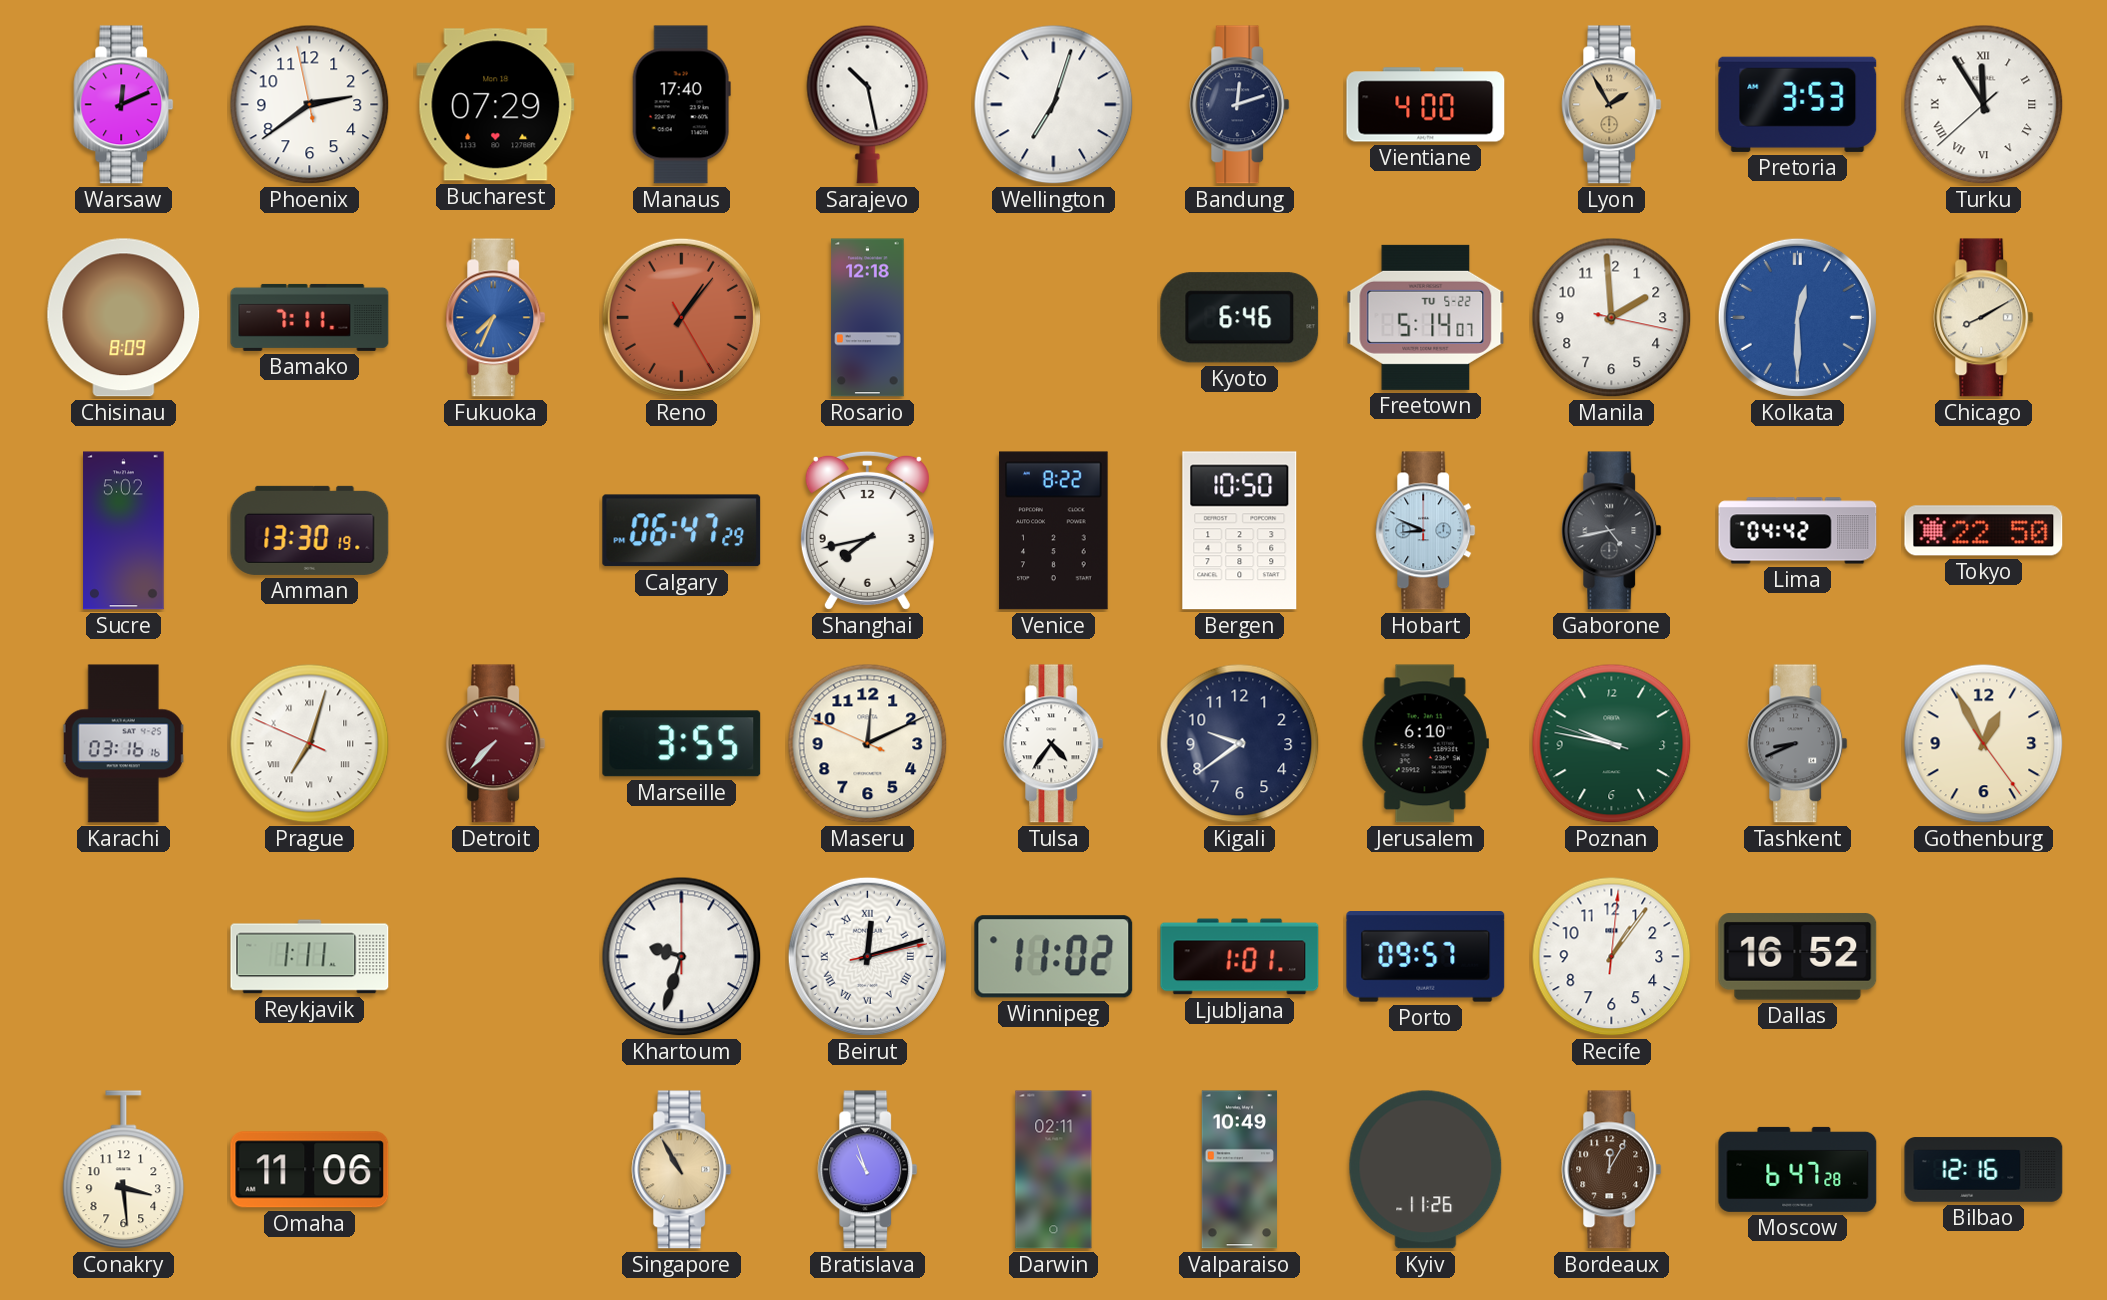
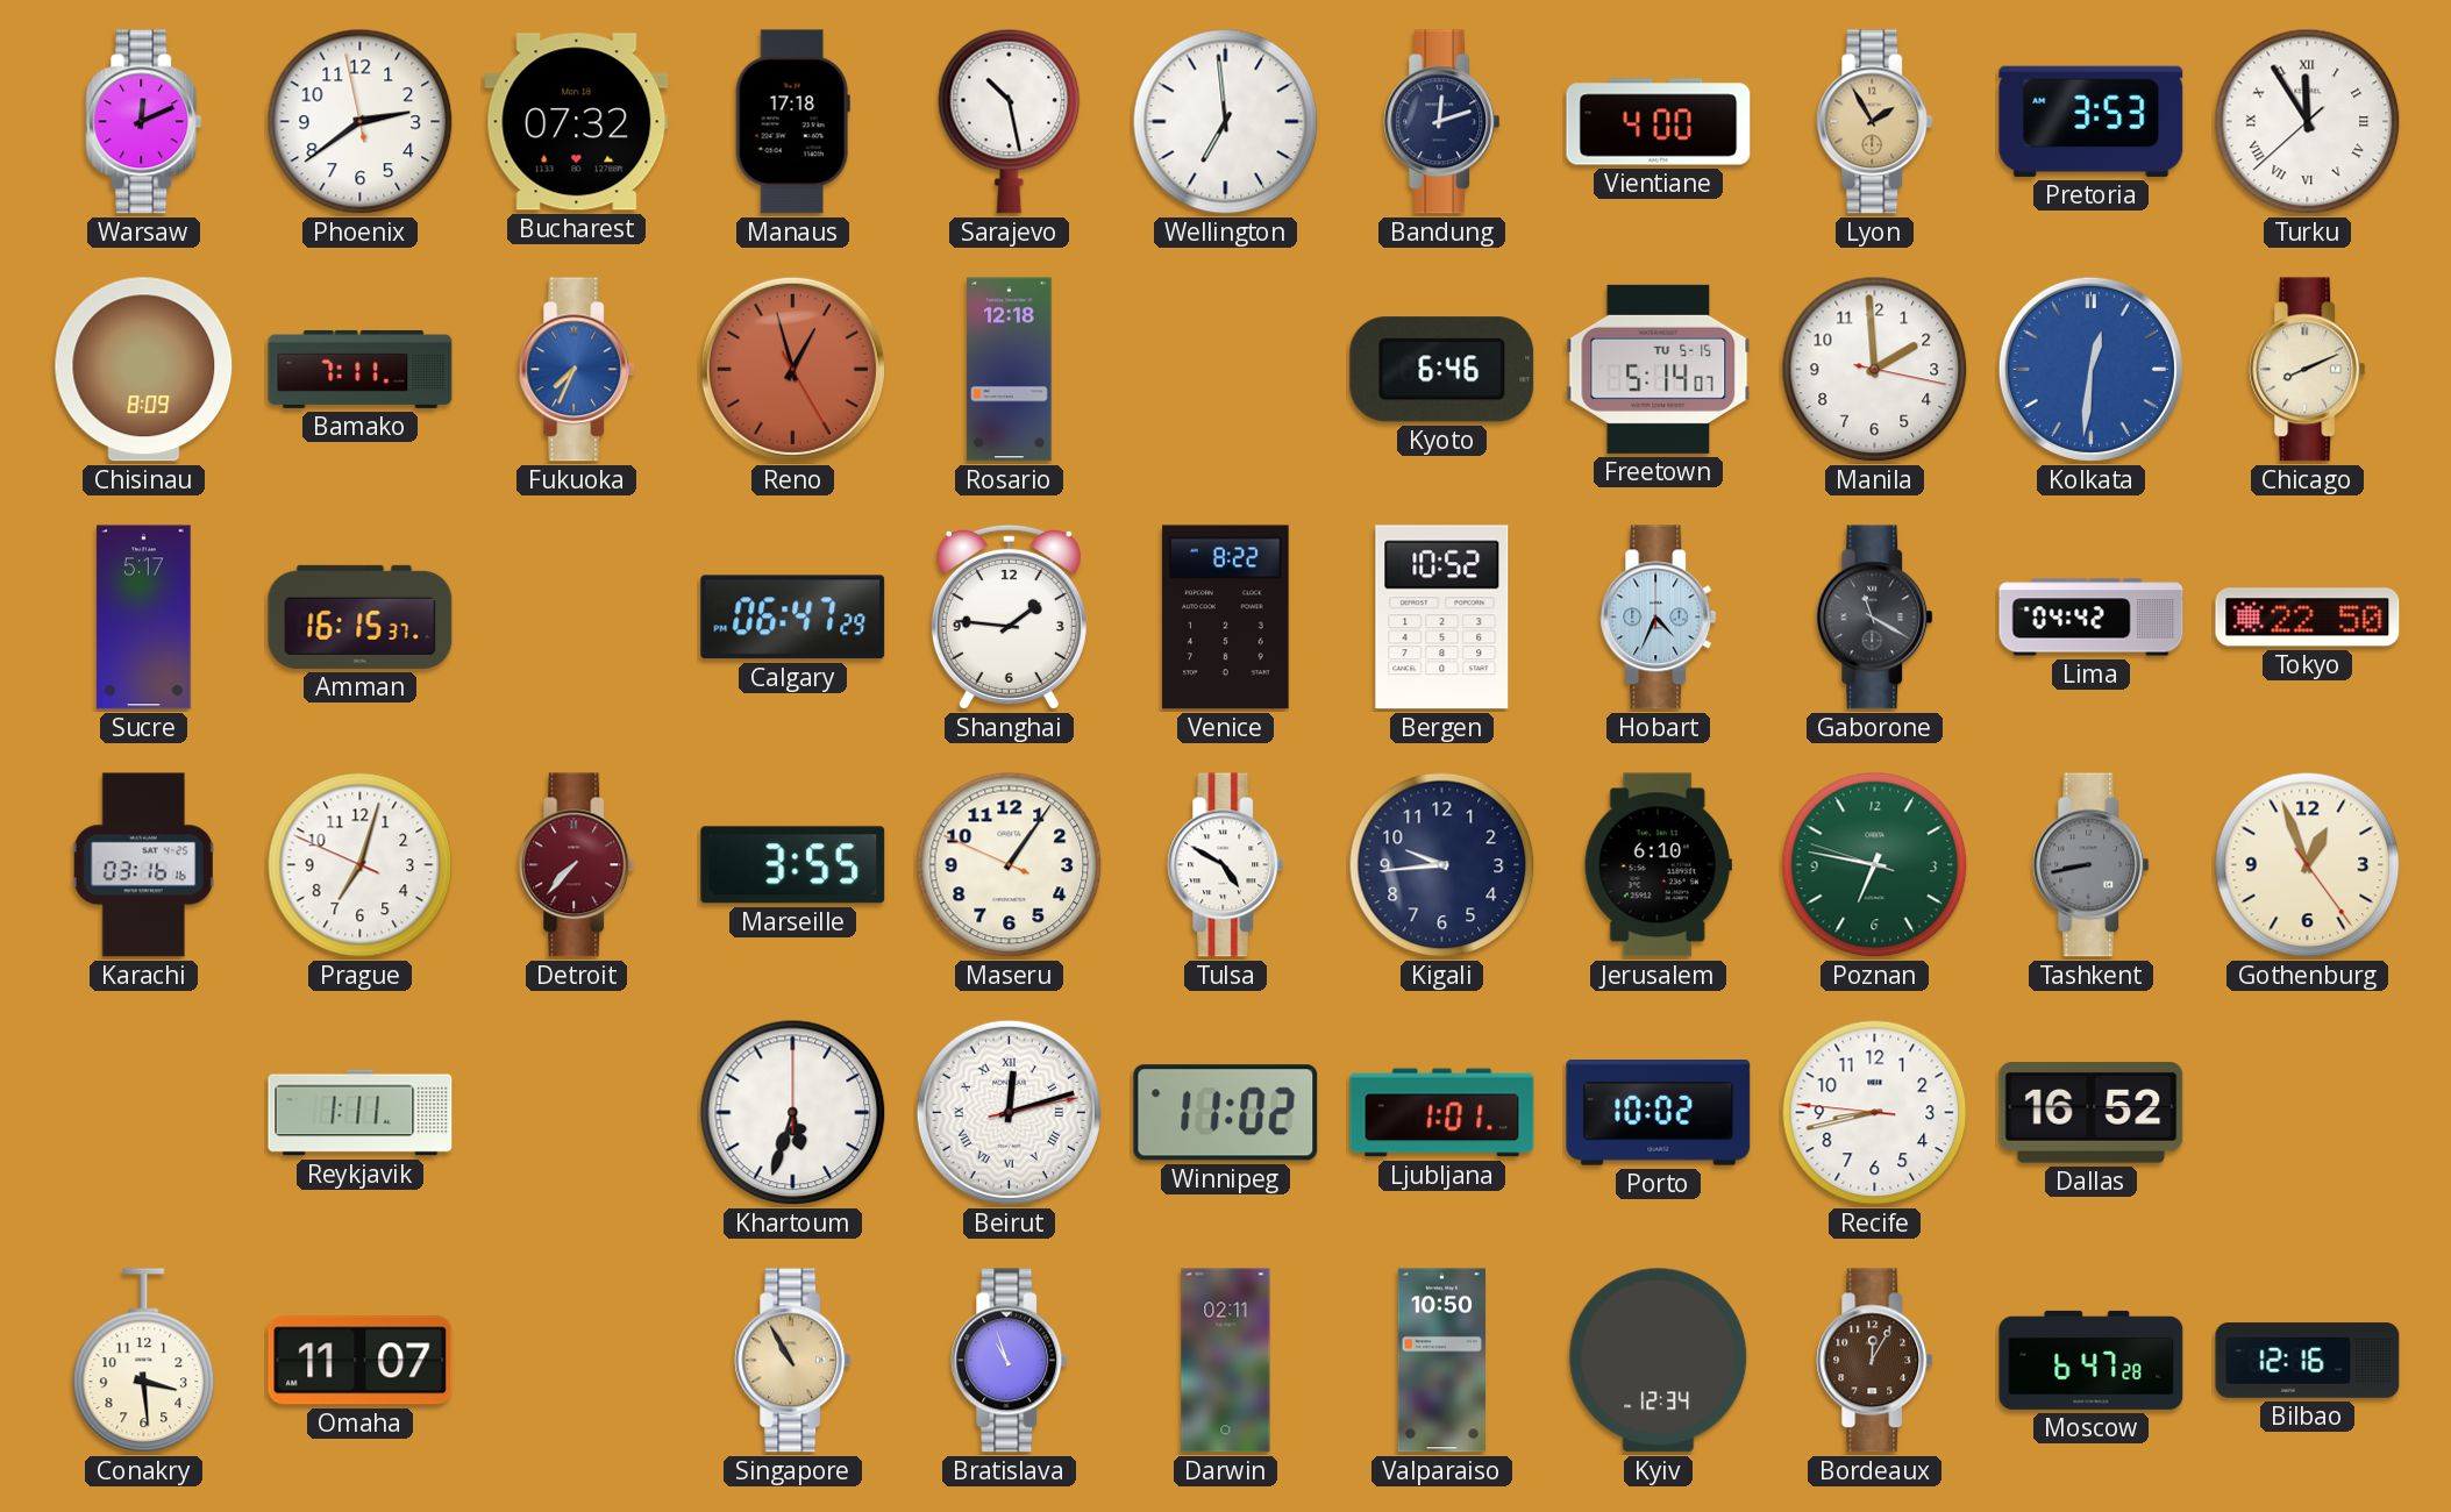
Bucharest: 07:29 -> 07:32 (577, 122)
Manaus: 17:40 -> 17:18 (792, 122)
Wellington: 7:03 -> 6:59 (1226, 122)
Reno: 1:06 -> 12:57 (792, 369)
Freetown date: TU 5-22 -> TU 5-15 (1659, 369)
Kolkata: 12:30 -> 12:31 (2090, 369)
Chicago: 8:10 -> 8:11 (2308, 370)
Sucre: 5:02 -> 5:17 (144, 618)
Amman: 13:30 -> 16:15 (361, 616)
Shanghai: 7:43 -> 1:46 (1009, 616)
Bergen: 10:50 -> 10:52 (1442, 618)
Hobart: 8:49 -> 4:34 (1659, 618)
Gaborone: 4:43 -> 11:20 (1875, 618)
Prague numerals: Roman -> Arabic (361, 865)
Maseru: 12:10 -> 1:05 (1010, 865)
Tulsa: 4:36 -> 4:50 (1226, 865)
Kigali: 9:39 -> 9:44 (1442, 865)
Poznan: 9:46 -> 6:46 (1875, 865)
Tashkent: 8:41 -> 8:43 (2092, 865)
Gothenburg: 12:55 -> 12:56 (2308, 865)
Khartoum: 9:33 -> 5:33 (793, 1113)
Porto: 09:57 -> 10:02 (1659, 1113)
Recife: 1:06 -> 8:42 (1875, 1113)
Omaha: 11:06 -> 11:07 (361, 1361)
Valparaiso: 10:49 -> 10:50 (1441, 1361)
Kyiv: 11:26 -> 12:34 (1659, 1361)
